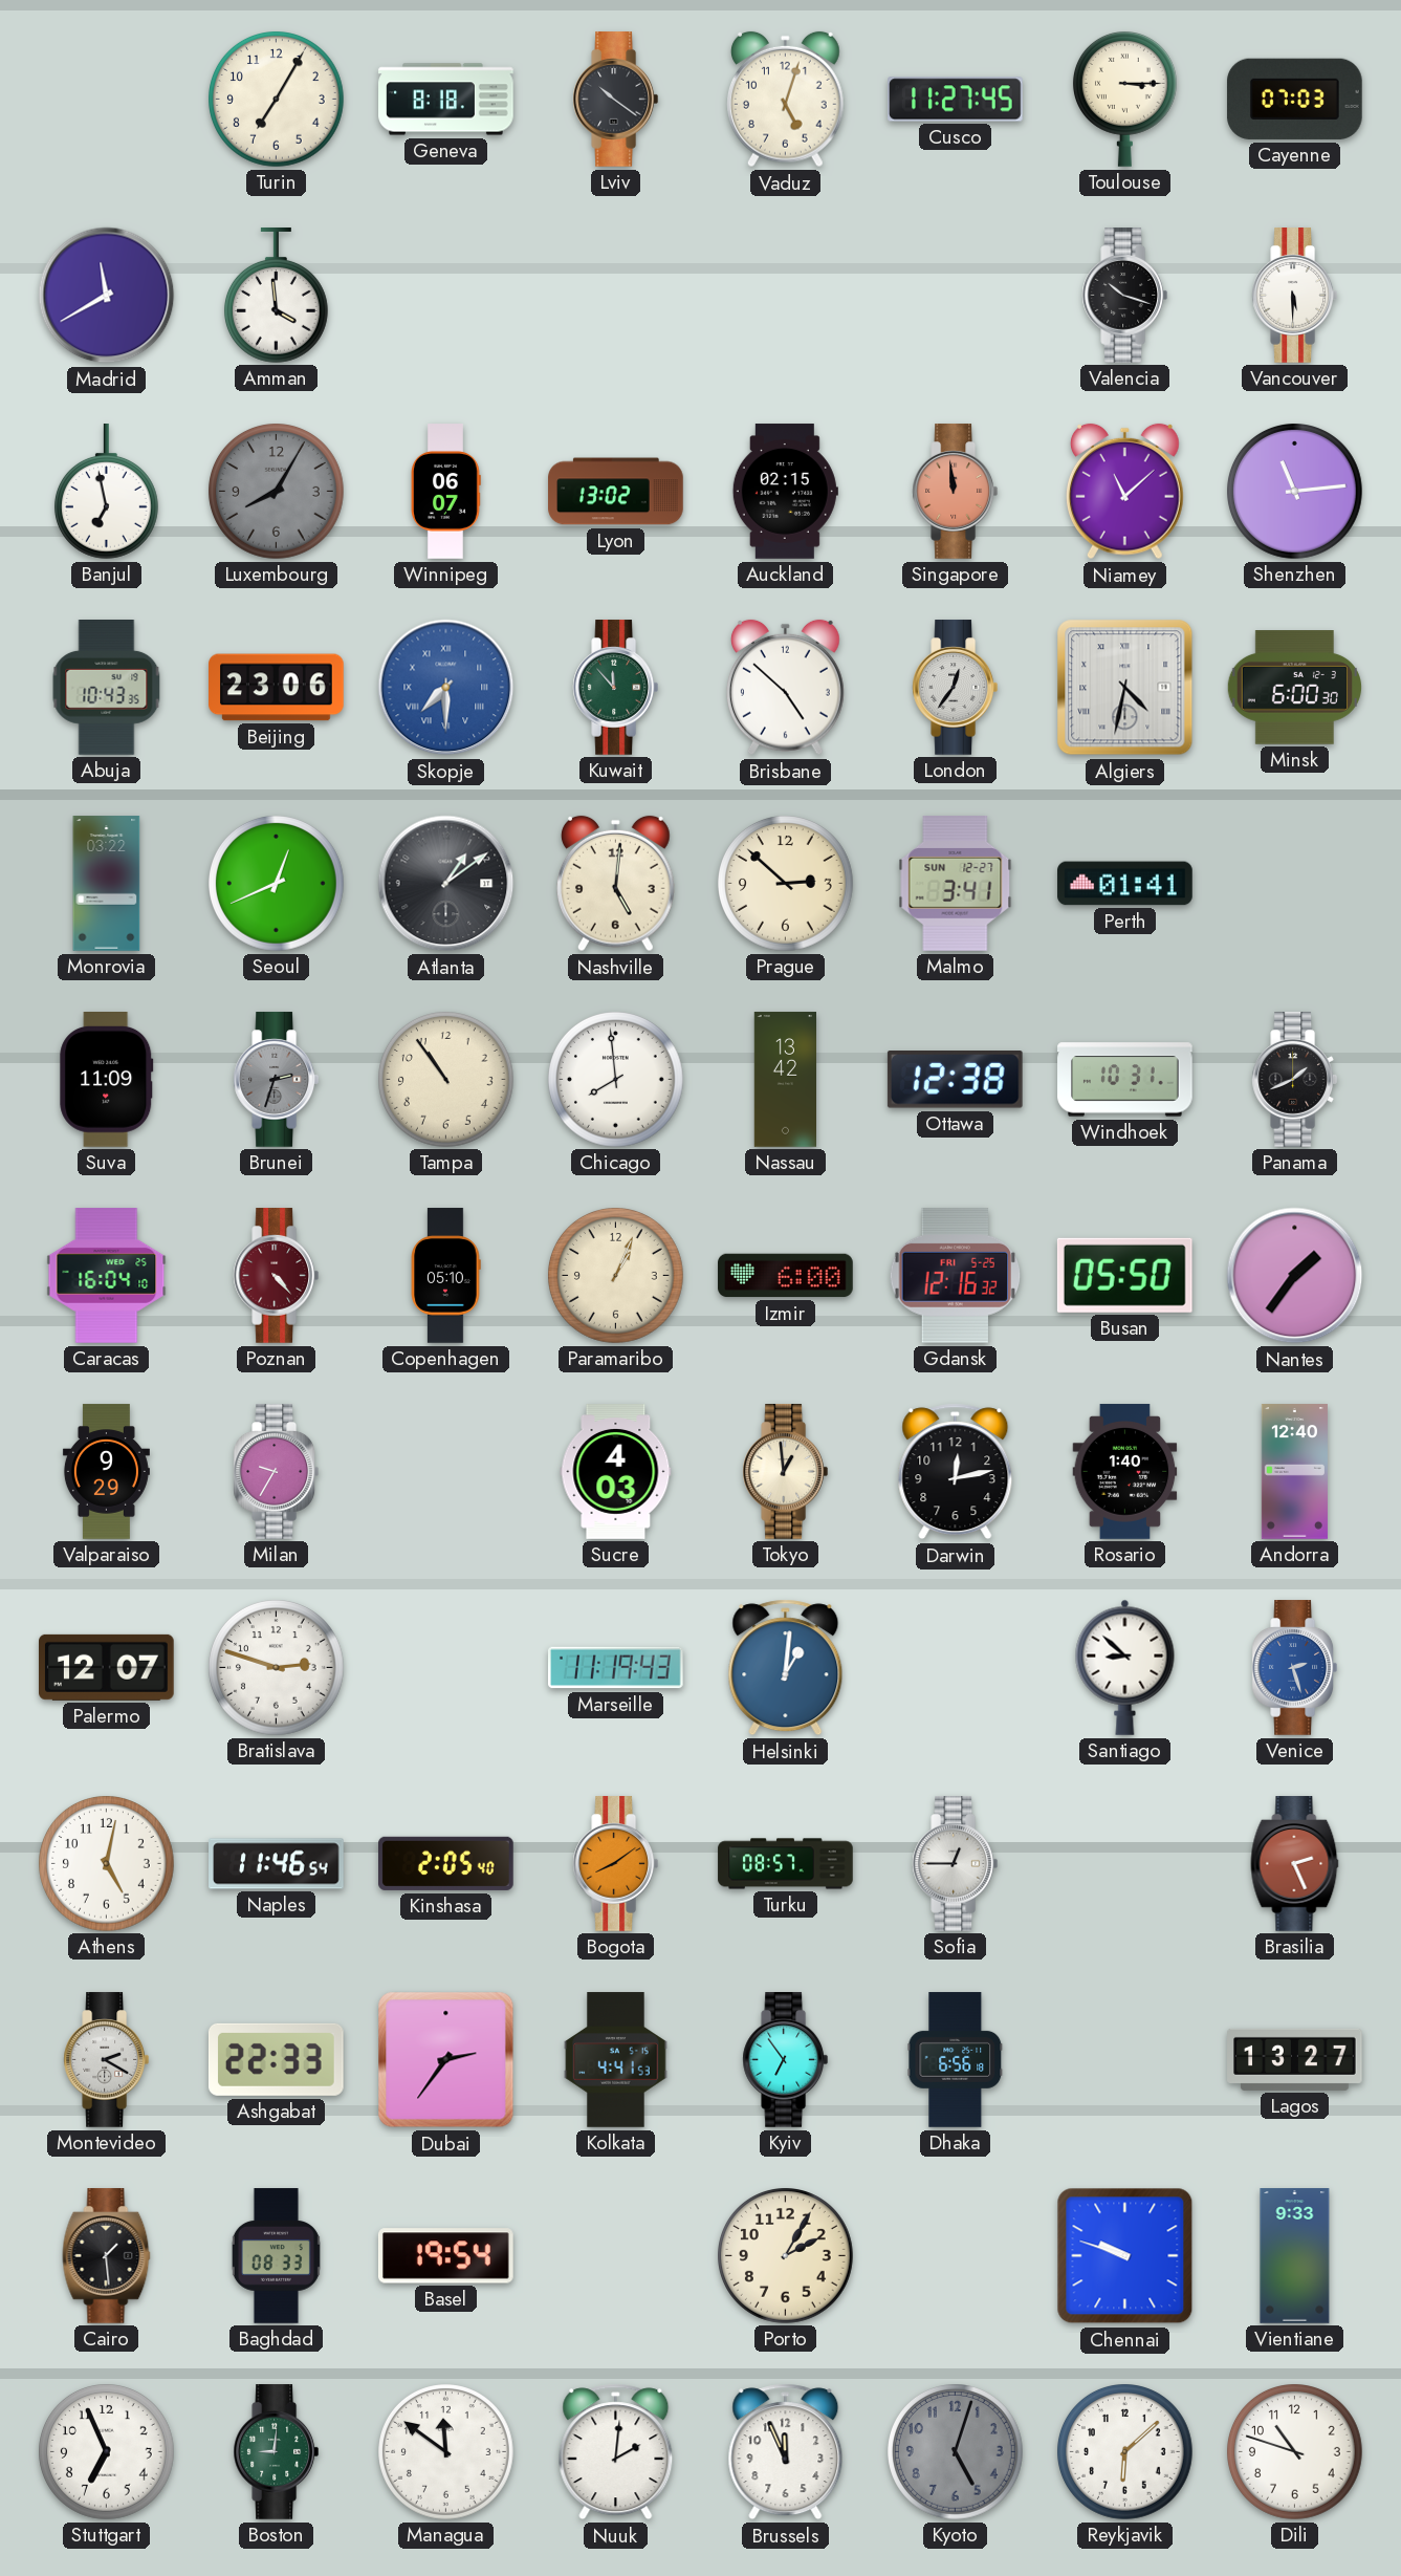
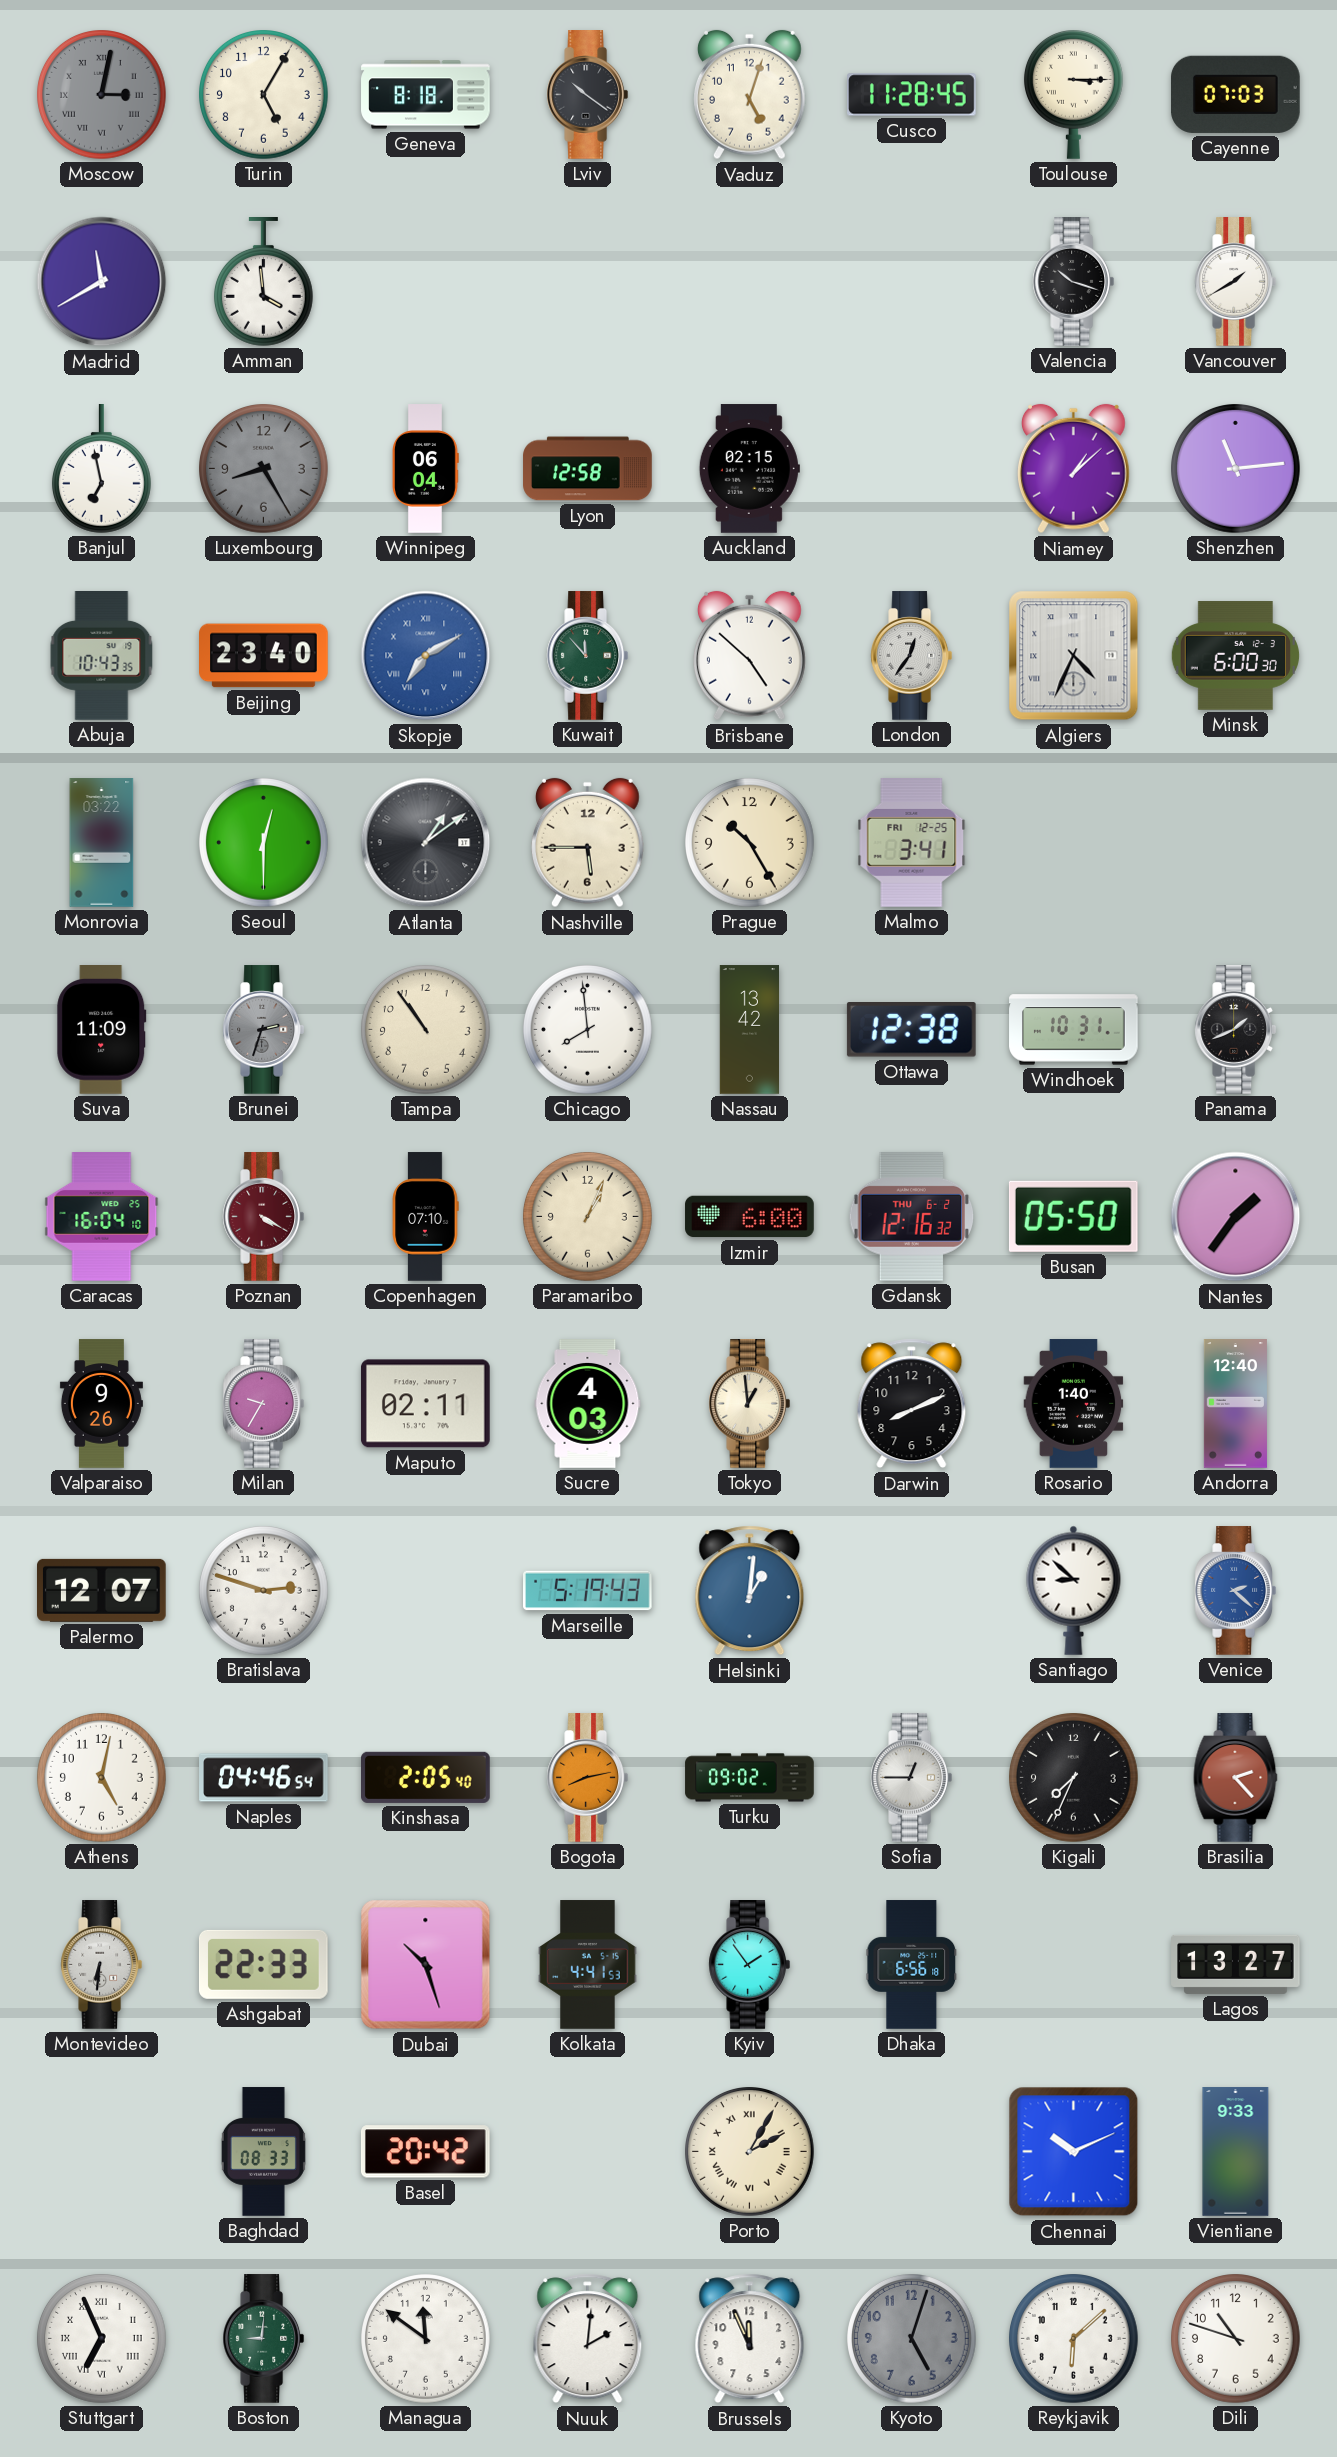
Moscow: none -> 3:02 (102, 95)
Turin: 7:05 -> 5:05 (264, 95)
Cusco: 11:27 -> 11:28 (912, 95)
Vancouver: 5:30 -> 1:40 (1235, 282)
Luxembourg: 8:05 -> 8:25 (264, 469)
Winnipeg: 06:07 -> 06:04 (426, 469)
Lyon: 13:02 -> 12:58 (588, 469)
Singapore: 11:59 -> none (955, 492)
Niamey: 11:08 -> 1:08 (1074, 469)
Beijing: 23:06 -> 23:40 (264, 656)
Skopje: 7:30 -> 7:10 (426, 656)
Algiers: 4:32 -> 4:34 (1074, 656)
Seoul: 12:41 -> 12:30 (264, 843)
Nashville: 5:01 -> 5:45 (588, 843)
Prague: 2:52 -> 10:25 (750, 843)
Malmo date: SUN 12-27 -> FRI 12-25 (912, 843)
Perth: 01:41 -> none (1125, 884)
Poznan: 4:23 -> 4:20 (263, 1217)
Copenhagen: 05:10 -> 07:10 (425, 1217)
Gdansk date: FRI 5-25 -> THU 6-2 (912, 1216)
Valparaiso: 9:29 -> 9:26 (101, 1404)
Maputo: none -> 02:11 (425, 1404)
Darwin: 12:13 -> 8:11 (912, 1404)
Marseille: 11:19 -> 5:19 (588, 1591)
Venice: 2:27 -> 2:22 (1235, 1591)
Naples: 11:46 -> 04:46 (264, 1778)
Bogota: 8:09 -> 8:13 (587, 1778)
Turku: 08:57 -> 09:02 (750, 1778)
Kigali: none -> 7:34 (1074, 1778)
Brasilia: 2:26 -> 2:23 (1236, 1778)
Montevideo: 2:20 -> 6:31 (101, 1965)
Dubai: 2:36 -> 10:27 (426, 1965)
Kyiv: 6:54 -> 1:54 (749, 1965)
Cairo: 1:29 -> none (107, 2256)
Basel: 19:54 -> 20:42 (425, 2152)
Porto numerals: Arabic -> Roman (750, 2152)
Chennai: 9:48 -> 10:11 (1074, 2152)
Stuttgart numerals: Arabic -> Roman (102, 2339)
